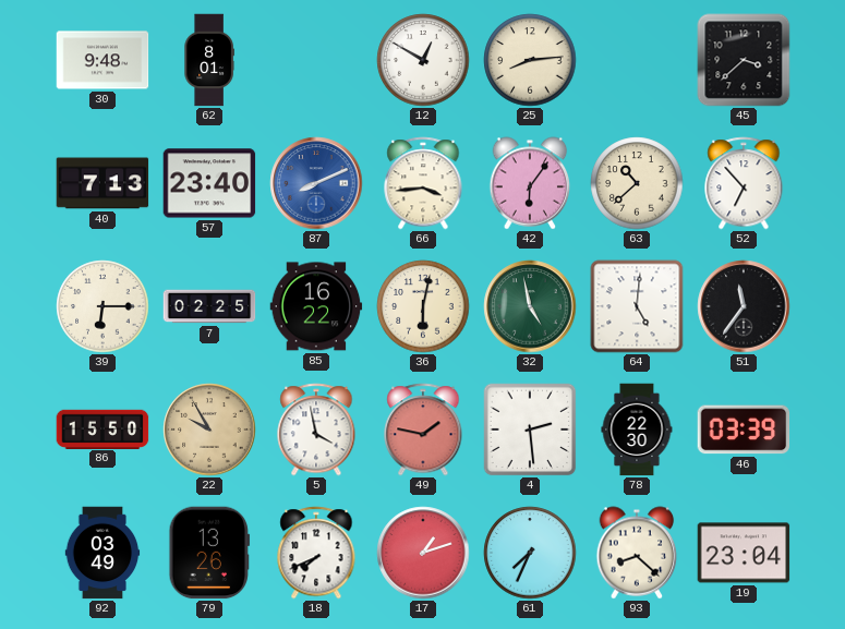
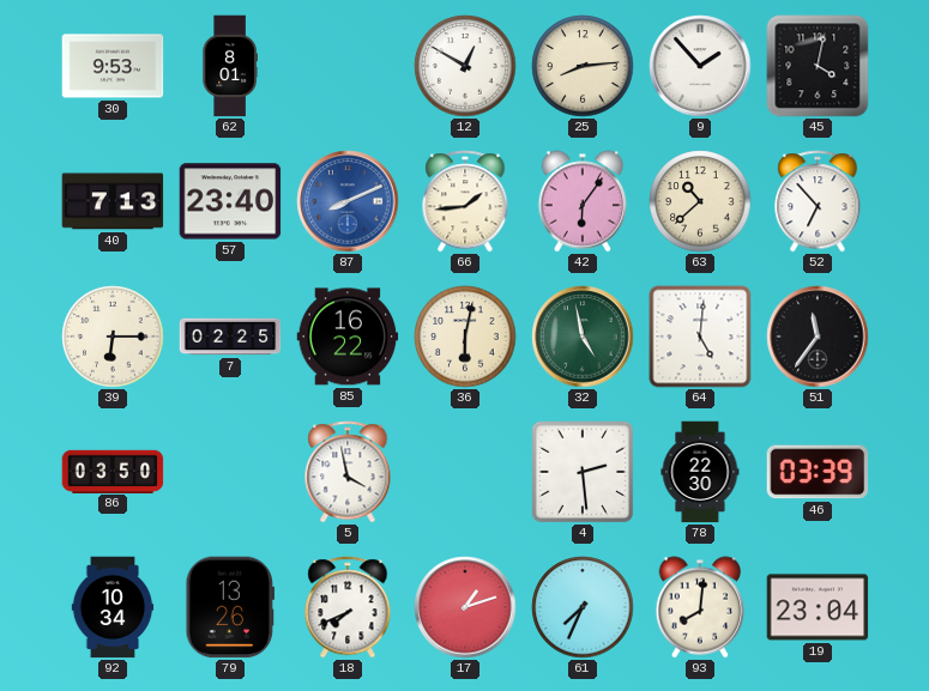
30: 9:48 -> 9:53 (113, 66)
9: none -> 1:53 (700, 66)
45: 3:38 -> 4:02 (818, 66)
66: 3:44 -> 1:44 (465, 201)
86: 15:50 -> 03:50 (113, 471)
22: 9:55 -> none (209, 430)
49: 1:47 -> none (423, 430)
92: 03:49 -> 10:34 (113, 607)
93: 8:22 -> 8:01 (700, 607)
